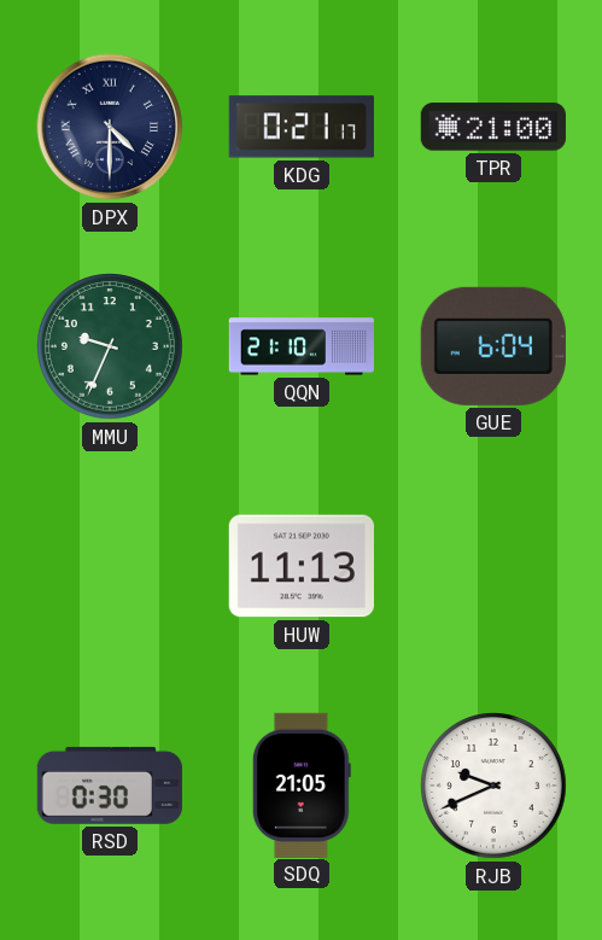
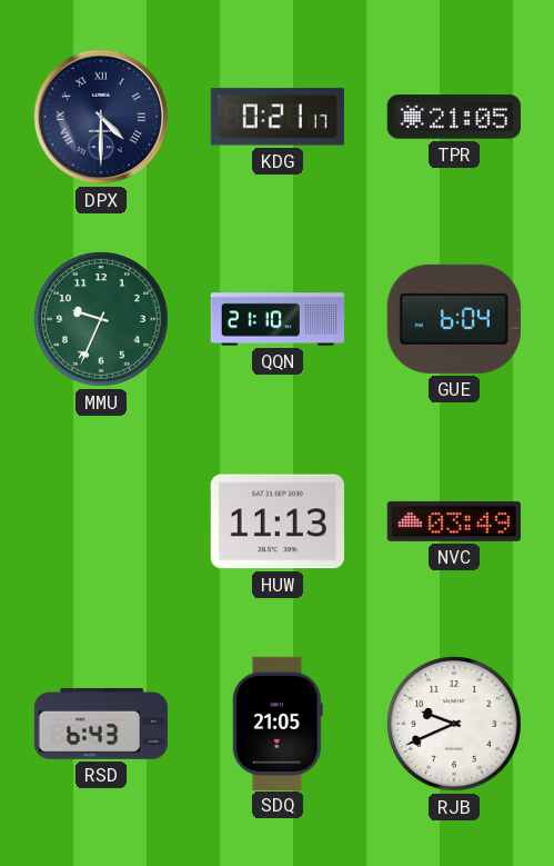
TPR: 21:00 -> 21:05 (454, 117)
NVC: none -> 03:49 (454, 521)
RSD: 0:30 -> 6:43 (101, 724)
